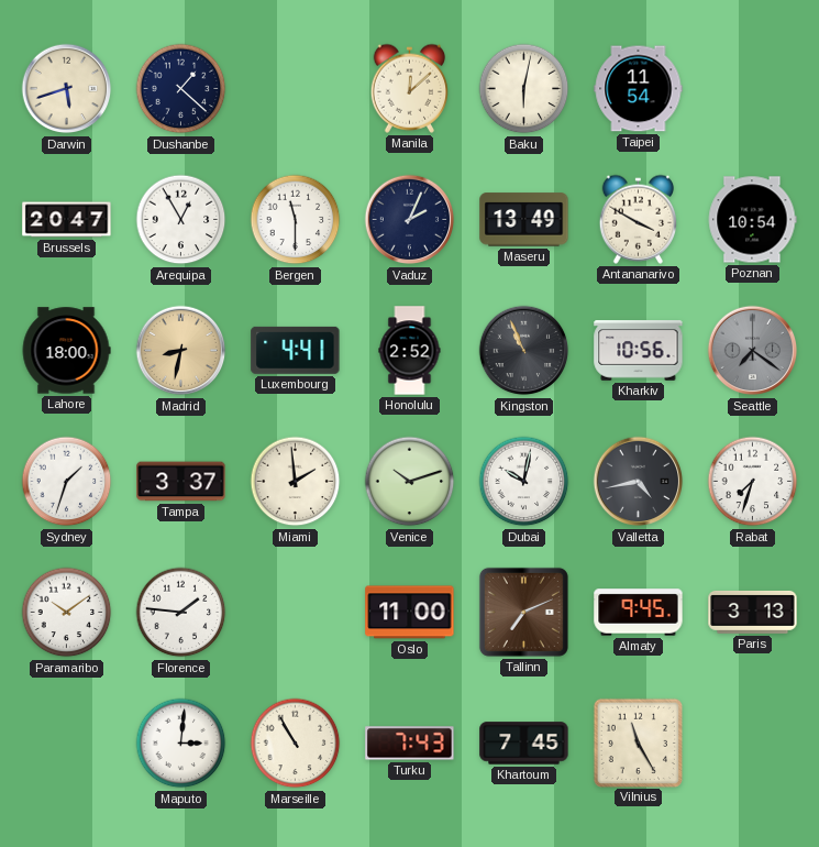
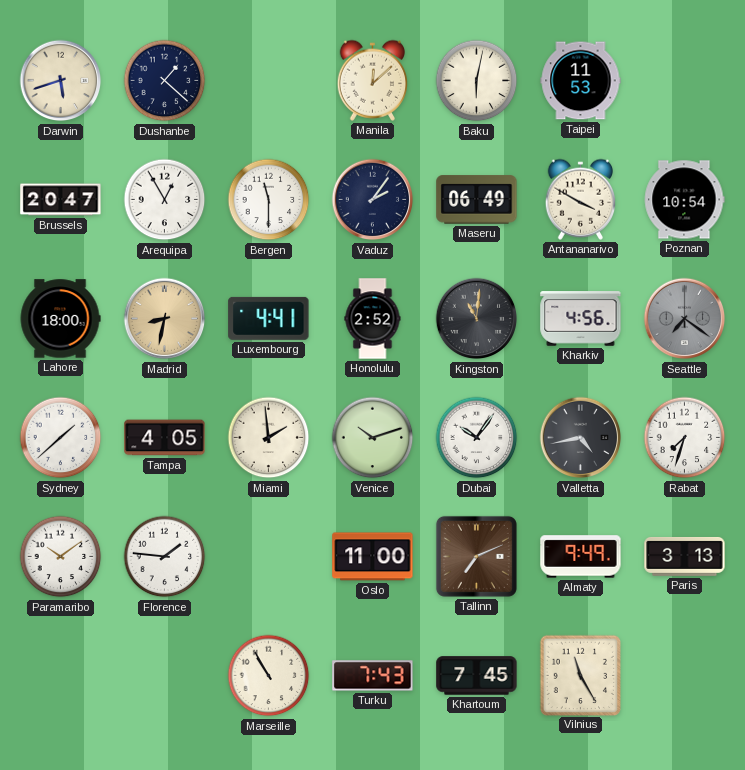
Taipei: 11:54 -> 11:53 (581, 81)
Vaduz: 2:04 -> 2:06 (373, 200)
Maseru: 13:49 -> 06:49 (477, 200)
Kingston: 10:56 -> 11:01 (477, 319)
Kharkiv: 10:56 -> 4:56 (581, 319)
Sydney: 1:33 -> 1:38 (61, 438)
Tampa: 3:37 -> 4:05 (165, 438)
Dubai: 10:02 -> 10:06 (477, 438)
Almaty: 9:45 -> 9:49 (581, 557)
Maputo: 3:01 -> none (181, 744)
